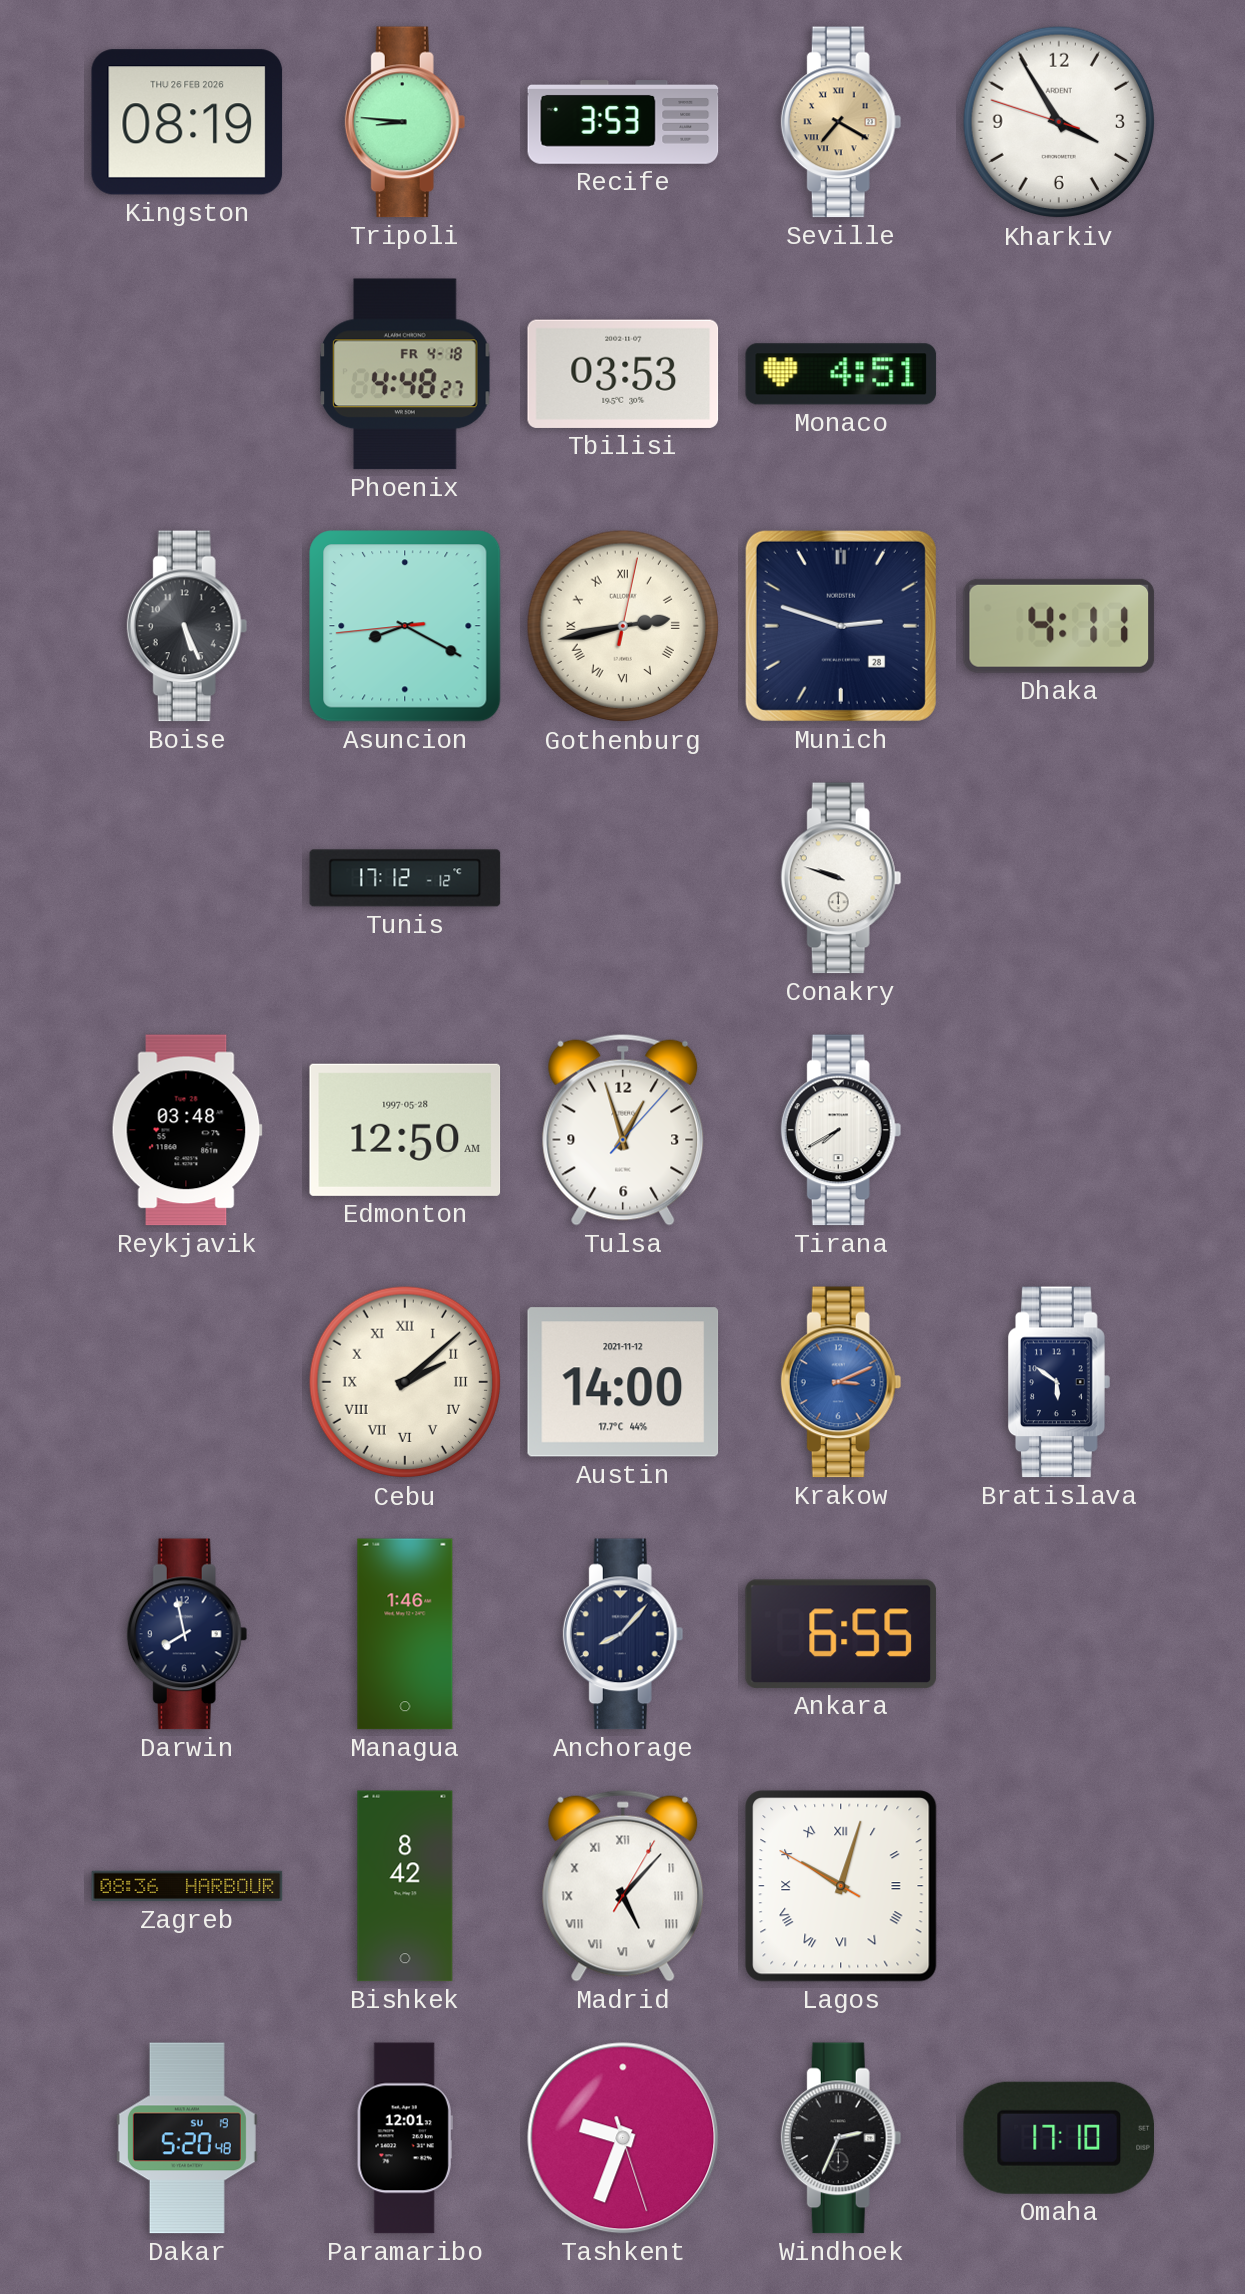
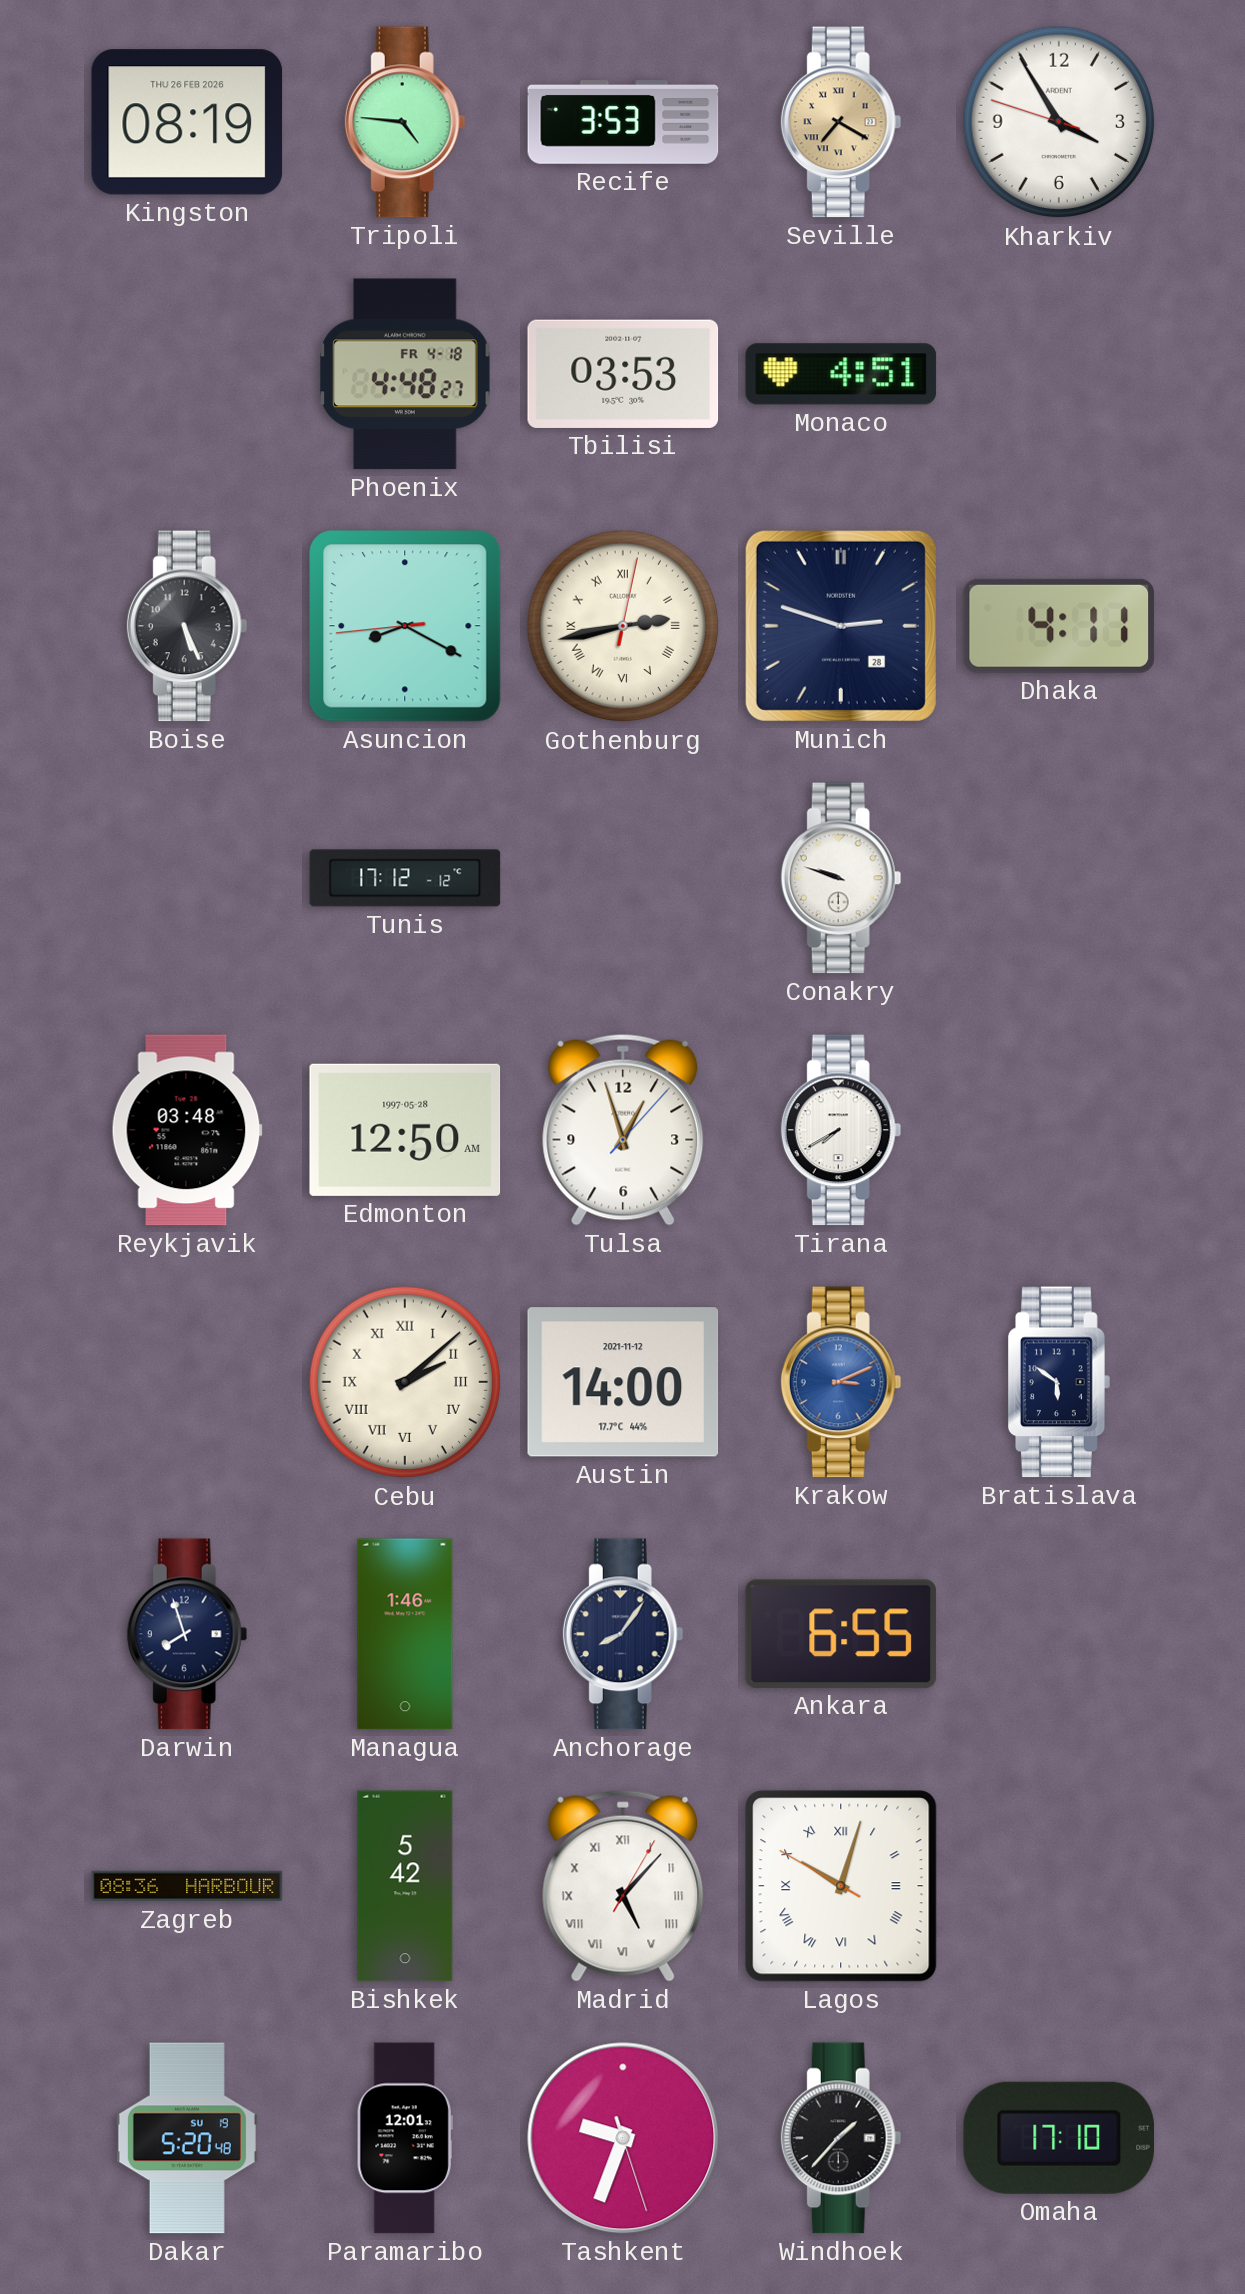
Tripoli: 8:46 -> 4:46 (405, 122)
Darwin: 7:58 -> 7:57 (187, 1634)
Anchorage: 8:07 -> 8:06 (623, 1634)
Bishkek: 8:42 -> 5:42 (405, 1886)
Windhoek: 2:34 -> 1:37 (841, 2138)
